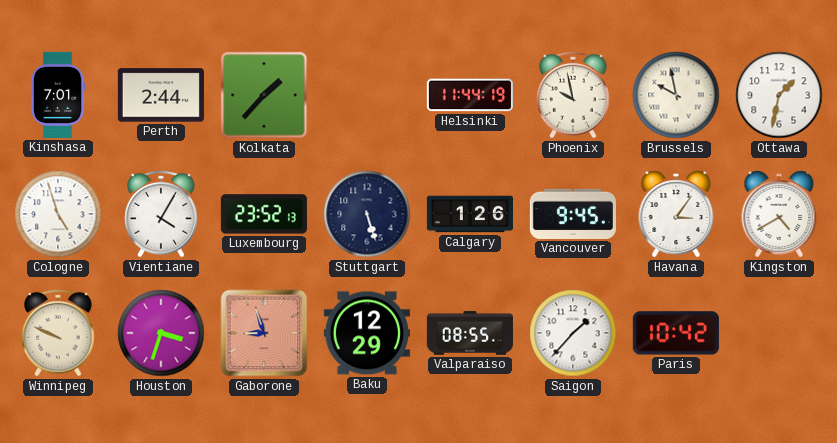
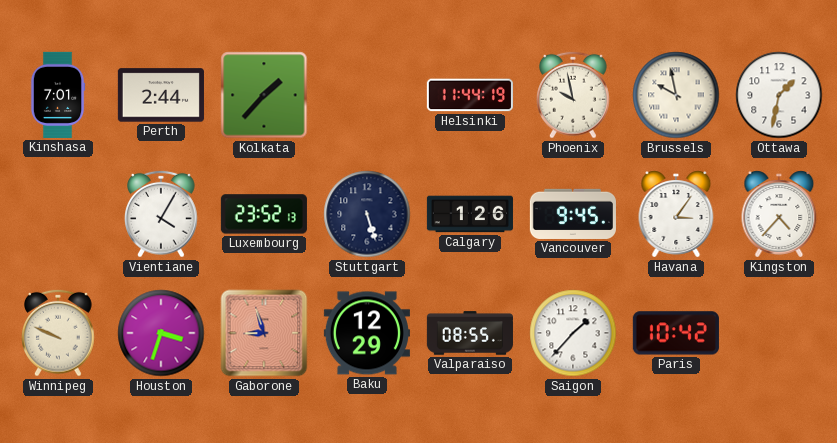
Cologne: 4:57 -> none (58, 214)
Kingston: 4:40 -> 4:37 (779, 214)
